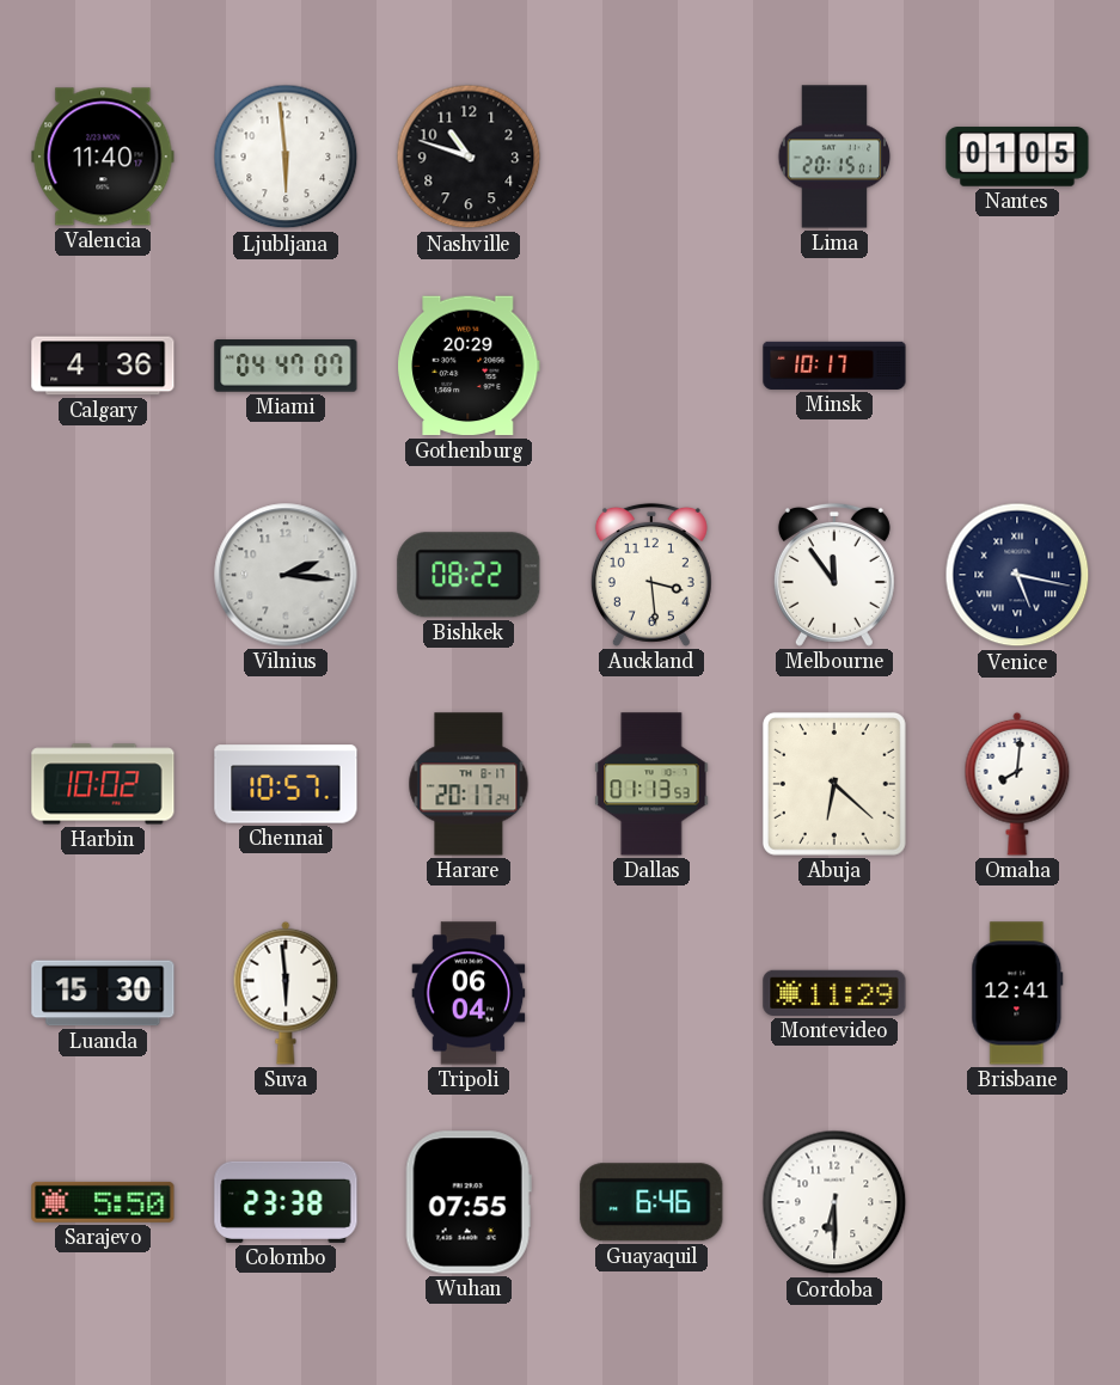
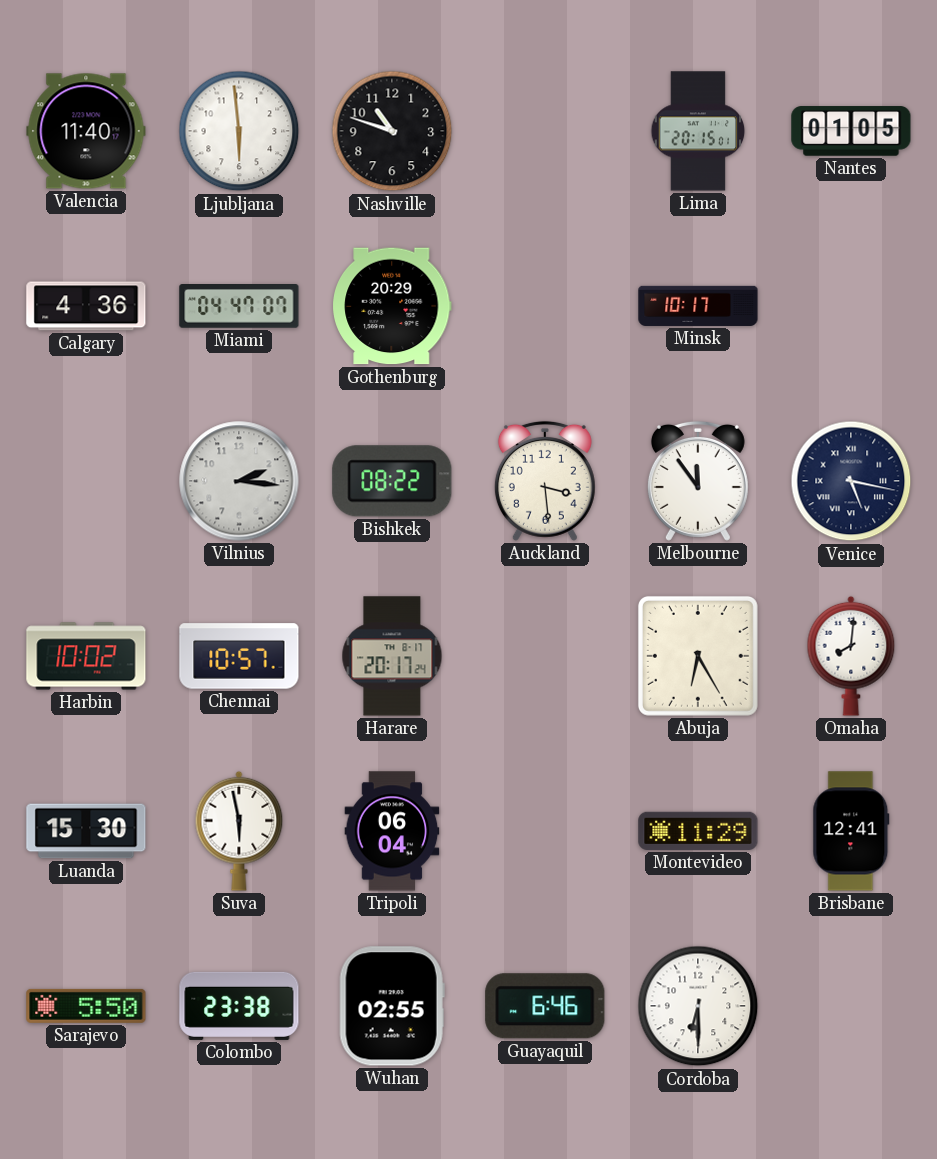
Dallas: 01:13 -> none (651, 784)
Abuja: 6:22 -> 6:25 (698, 656)
Suva: 5:59 -> 5:58 (239, 831)
Wuhan: 07:55 -> 02:55 (392, 1006)
